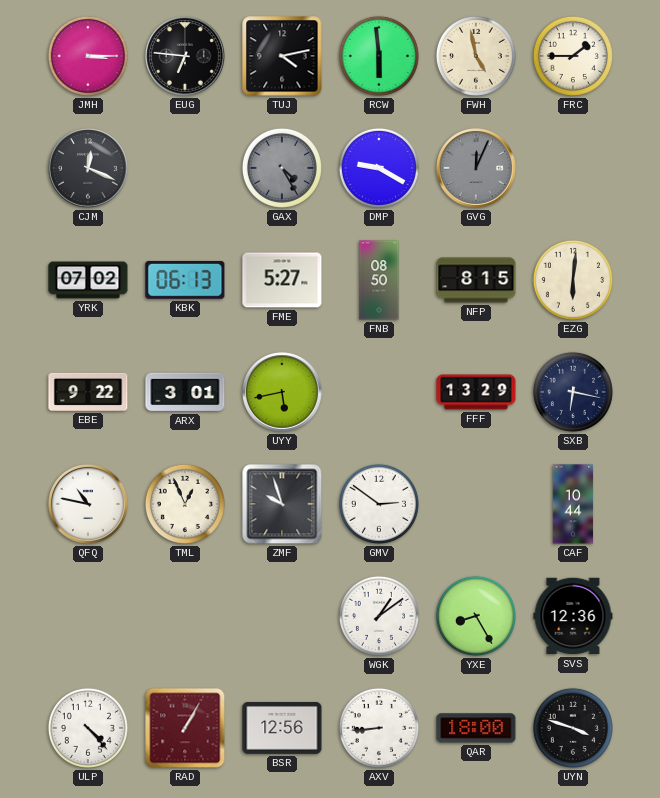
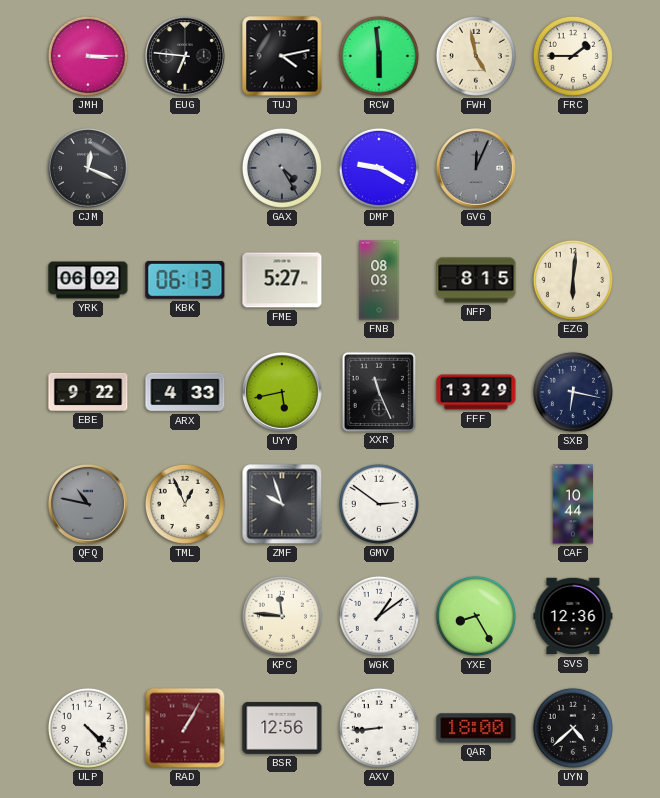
YRK: 07:02 -> 06:02 (88, 280)
FNB: 08:50 -> 08:03 (379, 280)
ARX: 3:01 -> 4:33 (185, 392)
XXR: none -> 11:26 (378, 391)
QFQ dial: white -> grey (89, 505)
KPC: none -> 11:46 (282, 616)
UYN: 3:48 -> 4:38 (573, 728)
